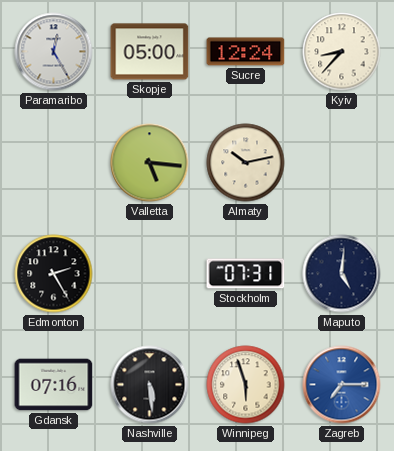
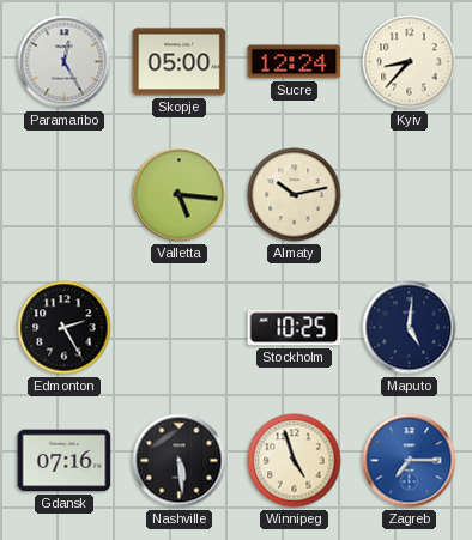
Stockholm: 07:31 -> 10:25 (295, 328)
Winnipeg: 5:57 -> 4:57 (295, 461)
